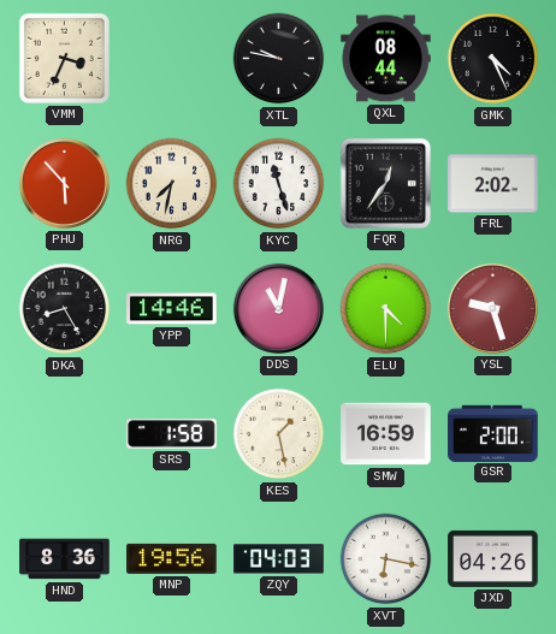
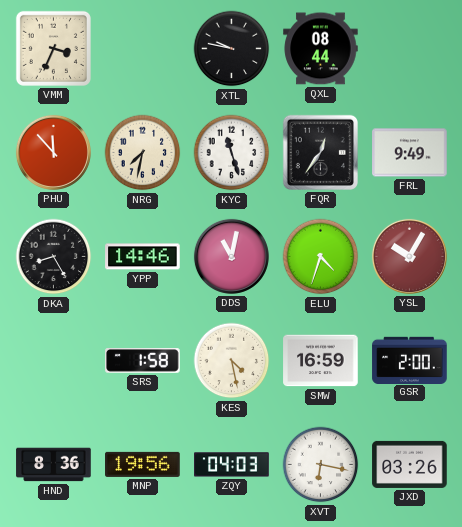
GMK: 4:26 -> none (493, 59)
PHU: 5:53 -> 11:53 (53, 152)
FRL: 2:02 -> 9:49 (410, 153)
ELU: 4:30 -> 4:33 (321, 257)
YSL: 9:27 -> 10:05 (409, 256)
KES: 1:28 -> 4:28 (232, 361)
JXD: 04:26 -> 03:26 (410, 464)
